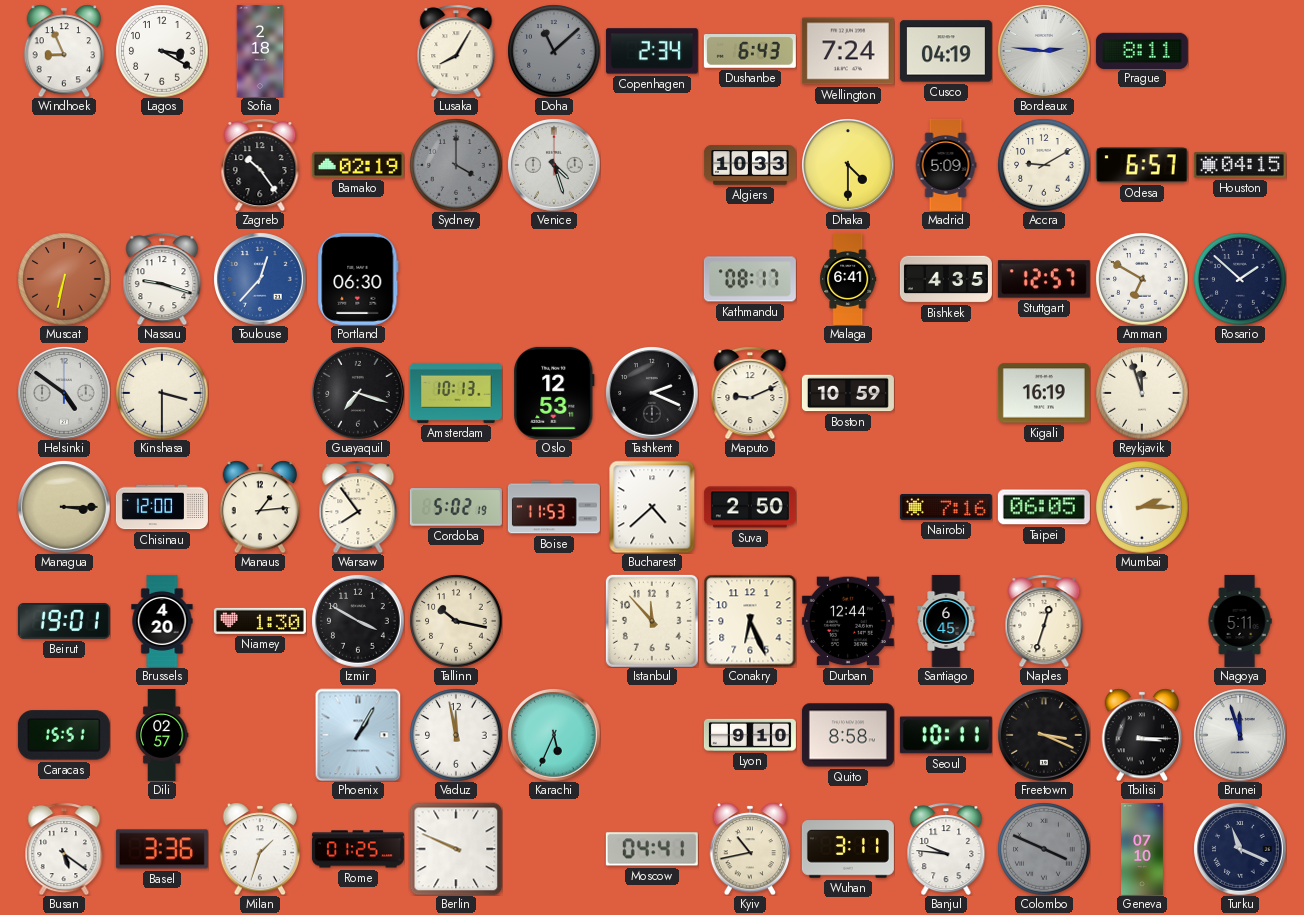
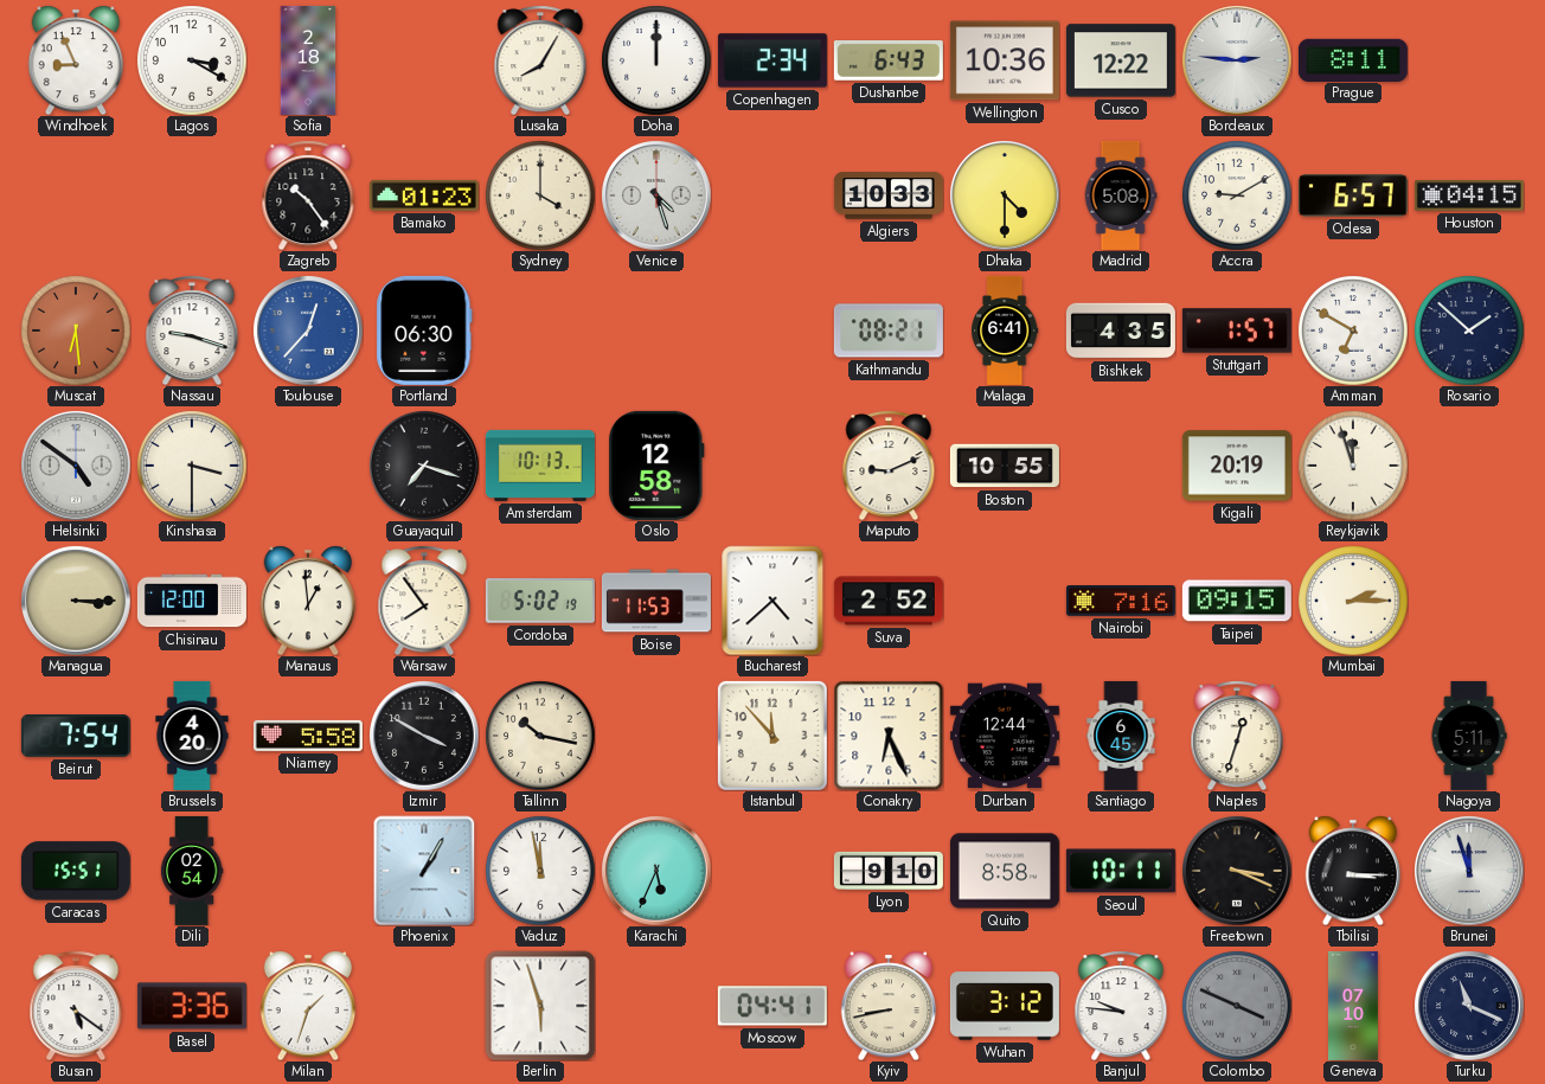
Doha: 11:08 -> 12:00 (656, 60)
Doha dial: grey -> white (656, 60)
Wellington: 7:24 -> 10:36 (1005, 60)
Cusco: 04:19 -> 12:22 (1121, 60)
Bamako: 02:19 -> 01:23 (424, 195)
Sydney dial: grey -> cream (540, 195)
Madrid: 5:09 -> 5:08 (1121, 195)
Muscat: 6:32 -> 6:29 (76, 331)
Kathmandu: 08:17 -> 08:21 (889, 331)
Stuttgart: 12:57 -> 1:57 (1237, 331)
Oslo: 12:53 -> 12:58 (656, 466)
Tashkent: 2:19 -> none (652, 393)
Boston: 10:59 -> 10:55 (1005, 466)
Kigali: 16:19 -> 20:19 (1237, 466)
Manaus: 1:14 -> 12:59 (308, 601)
Suva: 2:50 -> 2:52 (889, 601)
Taipei: 06:05 -> 09:15 (1237, 601)
Beirut: 19:01 -> 7:54 (76, 737)
Niamey: 1:30 -> 5:58 (308, 736)
Dili: 02:57 -> 02:54 (192, 871)
Rome: 01:25 -> none (358, 849)
Berlin: 9:49 -> 5:57 (540, 1006)
Kyiv: 10:43 -> 8:43 (889, 1006)
Wuhan: 3:11 -> 3:12 (1005, 1006)
